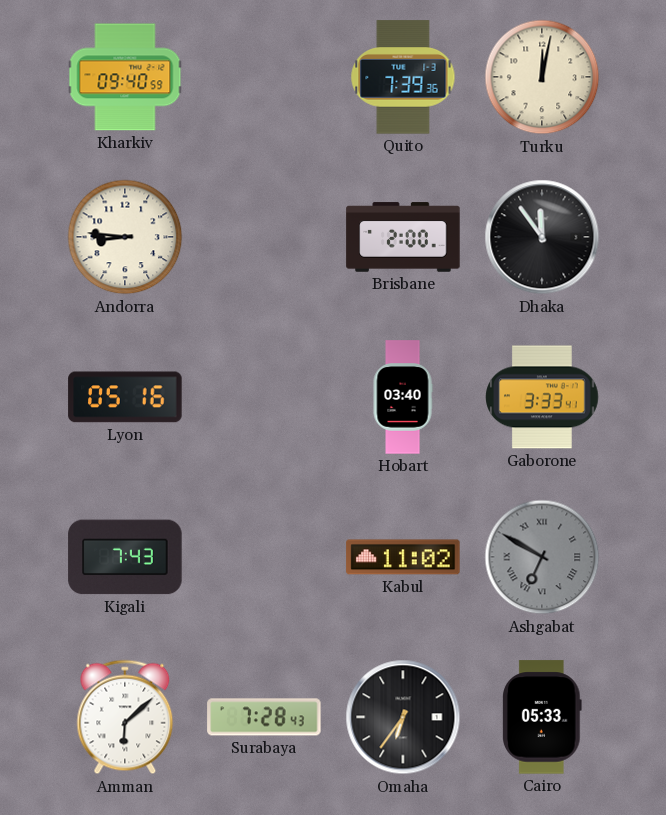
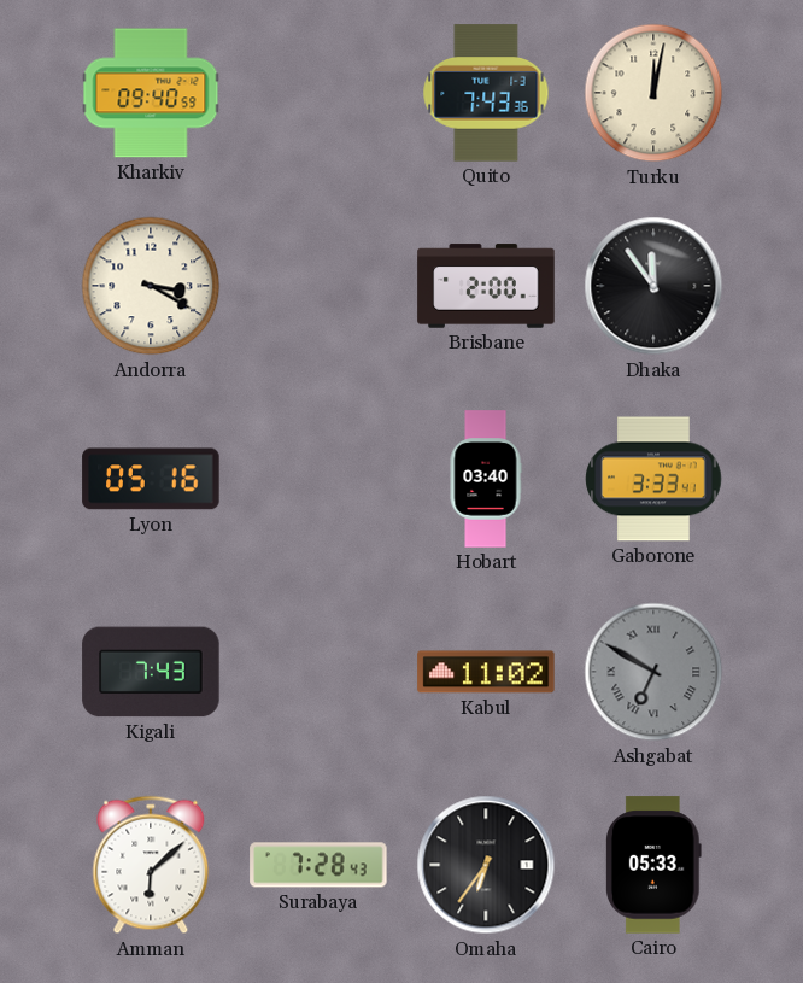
Quito: 7:39 -> 7:43 (486, 93)
Andorra: 8:46 -> 3:20 (151, 286)
